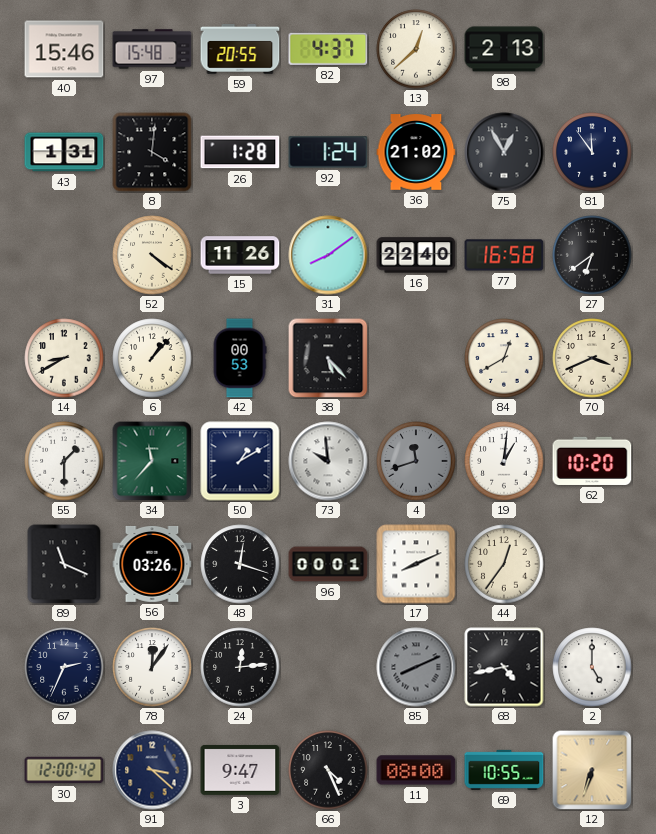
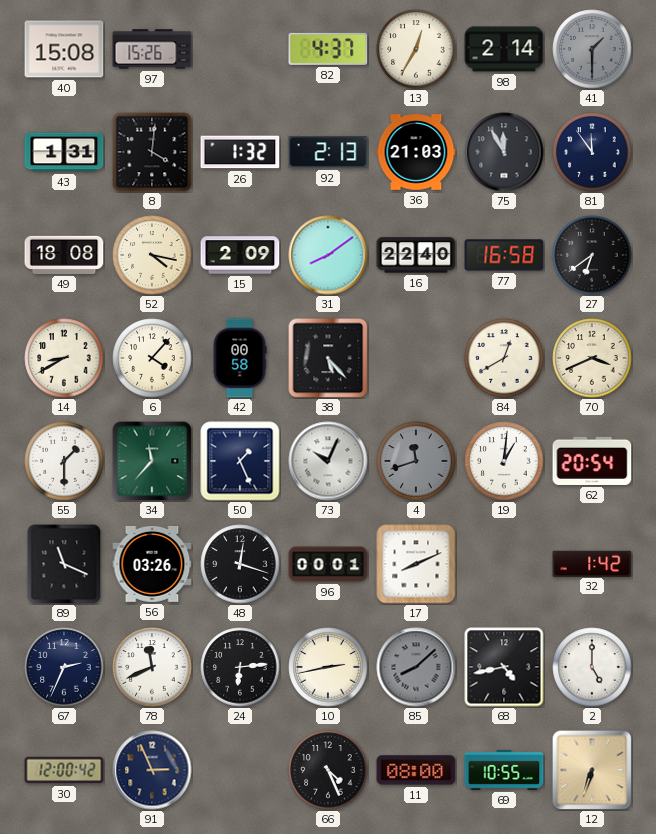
40: 15:46 -> 15:08 (64, 49)
97: 15:48 -> 15:26 (152, 49)
59: 20:55 -> none (240, 49)
13: 12:38 -> 12:35 (416, 49)
98: 2:13 -> 2:14 (504, 49)
41: none -> 1:30 (592, 49)
26: 1:28 -> 1:32 (240, 152)
92: 1:24 -> 2:13 (328, 152)
36: 21:02 -> 21:03 (416, 152)
75: 12:55 -> 11:55 (504, 152)
49: none -> 18:08 (64, 255)
52: 4:21 -> 4:17 (152, 255)
15: 11:26 -> 2:09 (240, 255)
6: 1:07 -> 4:07 (152, 358)
42: 00:53 -> 00:58 (240, 358)
50: 1:10 -> 1:26 (240, 461)
73: 9:59 -> 10:04 (328, 461)
62: 10:20 -> 20:54 (592, 461)
44: 12:36 -> none (504, 564)
32: none -> 1:42 (592, 563)
78: 12:06 -> 11:41 (152, 667)
24: 12:14 -> 6:14 (240, 667)
10: none -> 2:43 (328, 667)
85: 8:11 -> 8:08 (416, 667)
91: 3:22 -> 2:56 (152, 770)
3: 9:47 -> none (240, 770)
